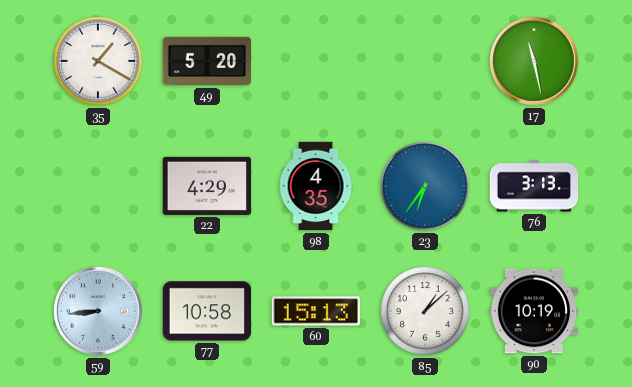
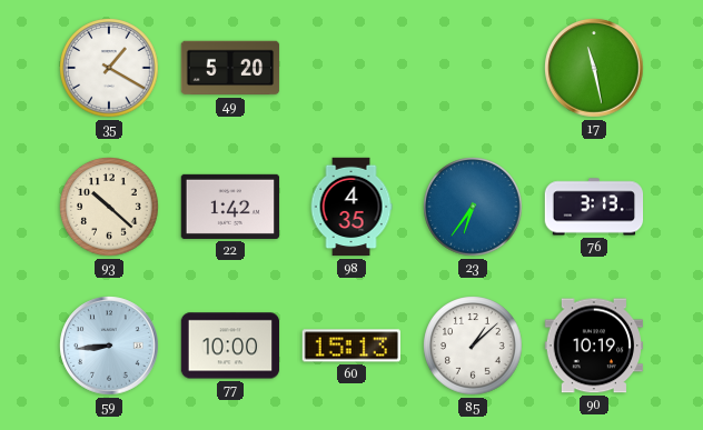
93: none -> 10:22 (109, 207)
22: 4:29 -> 1:42 (230, 207)
77: 10:58 -> 10:00 (230, 346)
